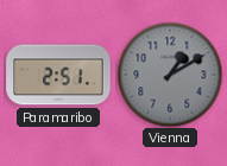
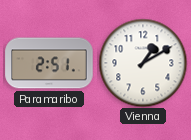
Vienna dial: grey -> white (143, 63)
